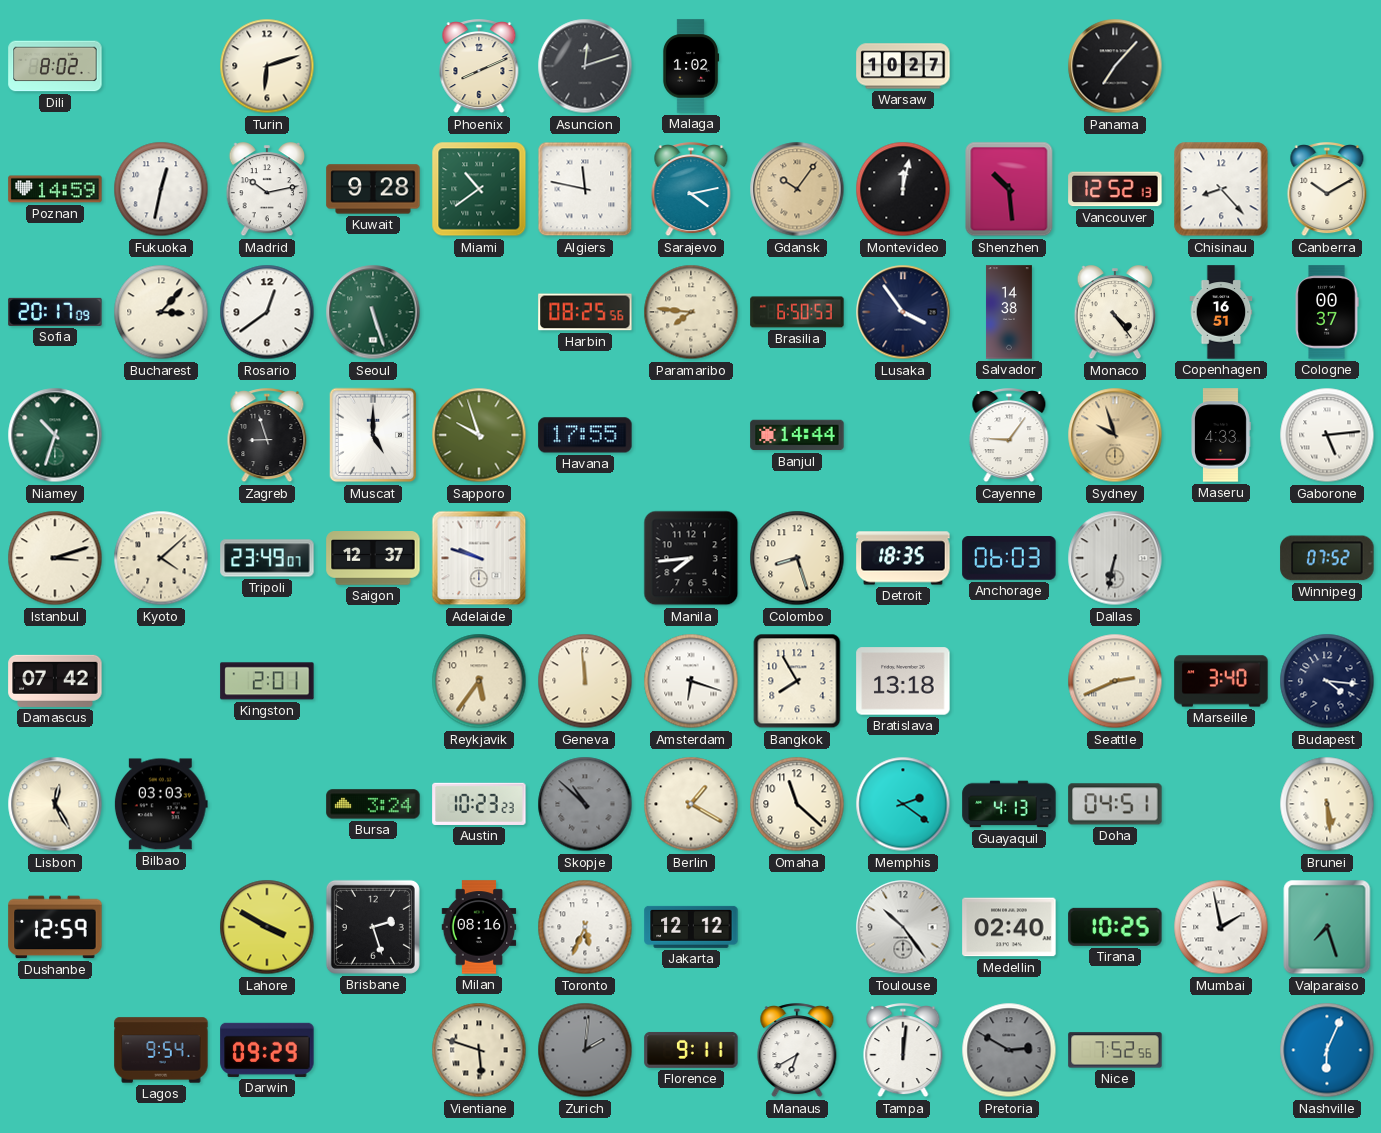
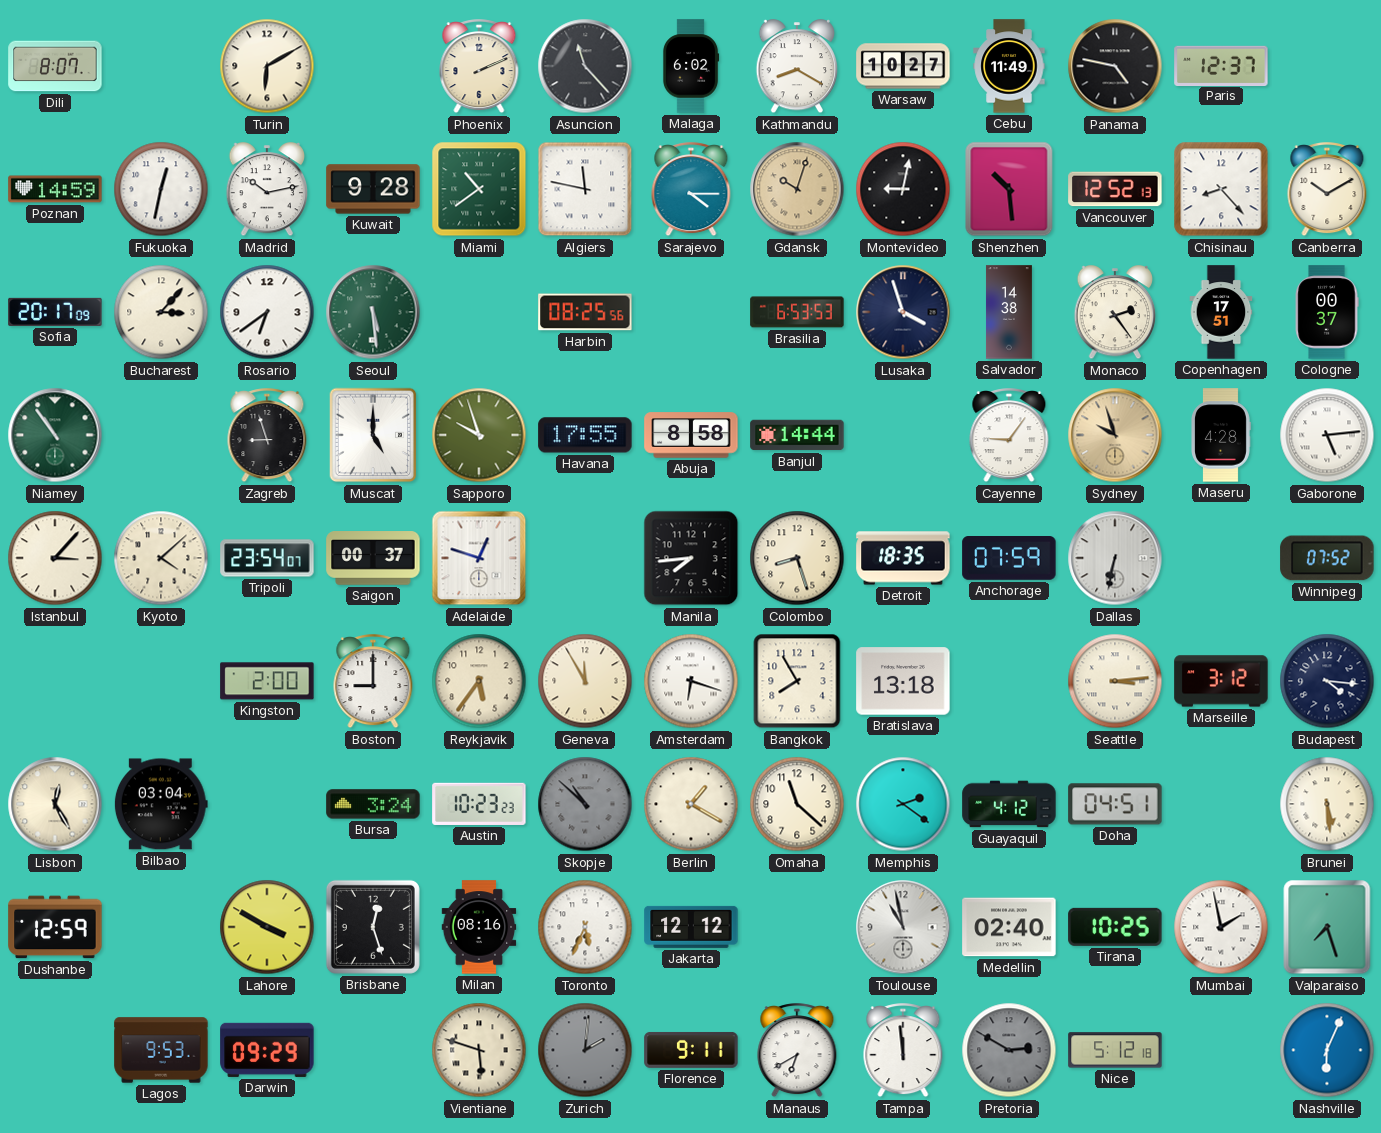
Dili: 8:02 -> 8:07 (55, 66)
Turin: 6:12 -> 6:10 (267, 66)
Phoenix: 8:11 -> 2:11 (479, 67)
Asuncion: 12:12 -> 11:23 (585, 66)
Malaga: 1:02 -> 6:02 (691, 66)
Kathmandu: none -> 8:20 (797, 67)
Cebu: none -> 11:49 (1009, 66)
Panama: 7:07 -> 4:47 (1115, 66)
Paris: none -> 12:37 (1221, 65)
Sarajevo: 4:13 -> 4:15 (691, 190)
Gdansk: 10:06 -> 10:03 (797, 189)
Montevideo: 12:02 -> 9:02 (903, 189)
Rosario: 12:39 -> 6:39 (267, 312)
Seoul: 5:27 -> 5:29 (373, 312)
Paramaribo: 7:46 -> none (691, 312)
Brasilia: 6:50 -> 6:53 (797, 312)
Lusaka: 3:54 -> 3:57 (903, 312)
Monaco: 4:24 -> 2:24 (1115, 313)
Copenhagen: 16:51 -> 17:51 (1221, 312)
Niamey: 10:33 -> 10:54 (55, 435)
Abuja: none -> 8:58 (691, 435)
Maseru: 4:33 -> 4:28 (1221, 435)
Istanbul: 3:12 -> 3:07 (55, 558)
Tripoli: 23:49 -> 23:54 (267, 558)
Saigon: 12:37 -> 00:37 (373, 558)
Adelaide: 9:48 -> 12:48 (479, 558)
Anchorage: 06:03 -> 07:59 (1009, 559)
Damascus: 07:42 -> none (55, 681)
Kingston: 2:01 -> 2:00 (267, 681)
Boston: none -> 9:00 (373, 682)
Geneva: 11:59 -> 11:55 (585, 681)
Seattle: 2:41 -> 3:14 (1115, 681)
Marseille: 3:40 -> 3:12 (1221, 681)
Bilbao: 03:03 -> 03:04 (161, 804)
Guayaquil: 4:13 -> 4:12 (1009, 804)
Brisbane: 2:27 -> 12:27 (373, 927)
Toulouse: 10:24 -> 10:58 (903, 927)
Lagos: 9:54 -> 9:53 (161, 1050)
Tampa: 12:01 -> 11:59 (903, 1051)
Nice: 7:52 -> 5:12 (1115, 1050)
